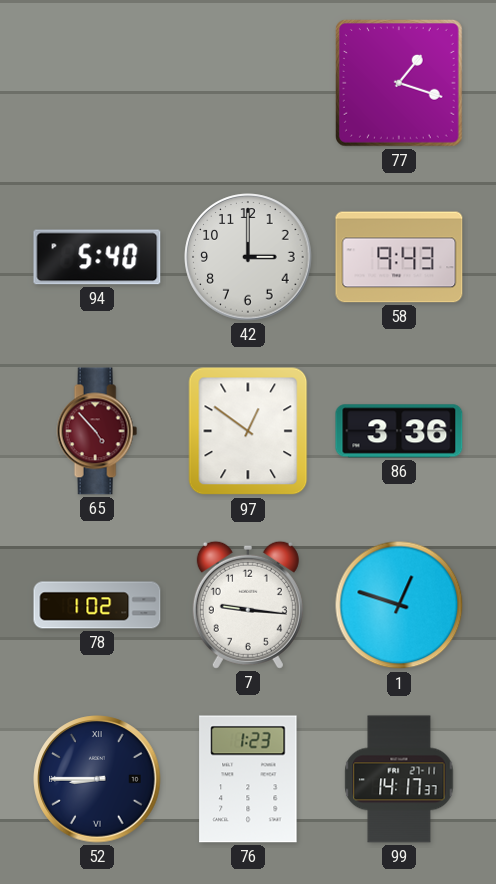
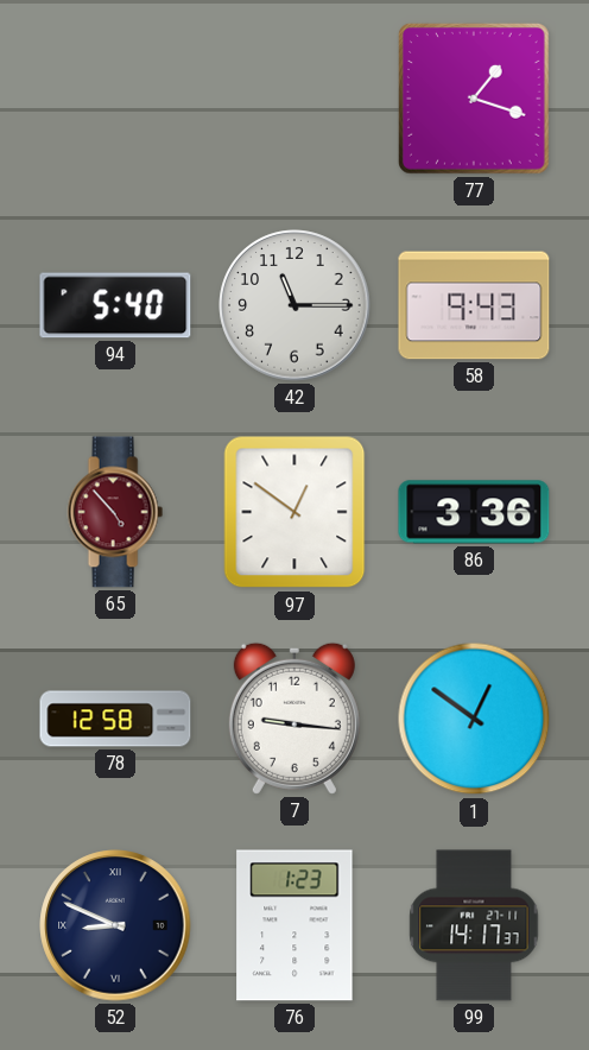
42: 3:00 -> 11:15 (294, 305)
78: 1:02 -> 12:58 (115, 719)
1: 12:48 -> 12:51 (474, 719)
52: 8:45 -> 8:49 (115, 925)
